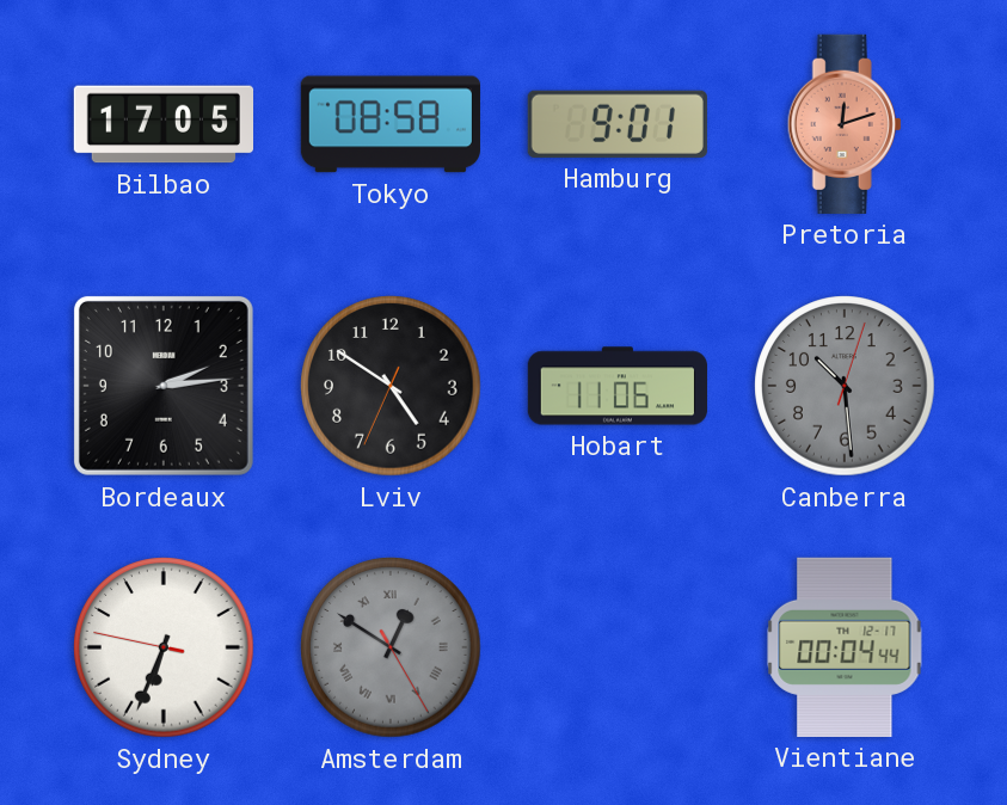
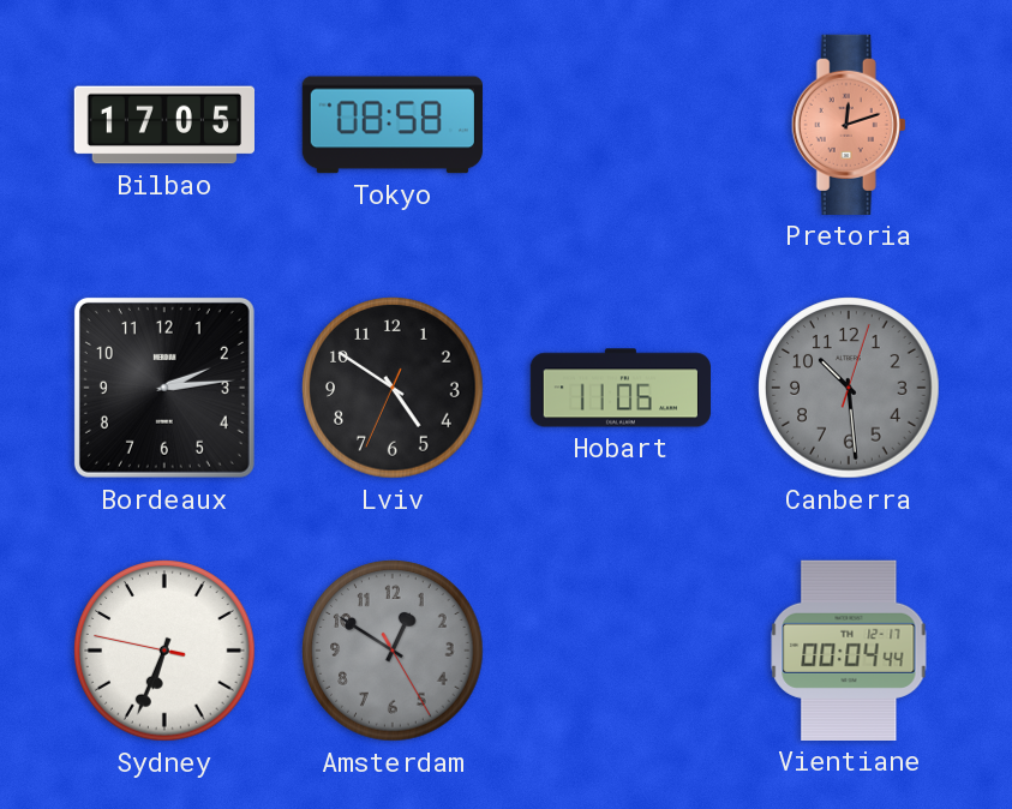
Hamburg: 9:01 -> none (618, 124)
Amsterdam numerals: Roman -> Arabic (393, 651)
